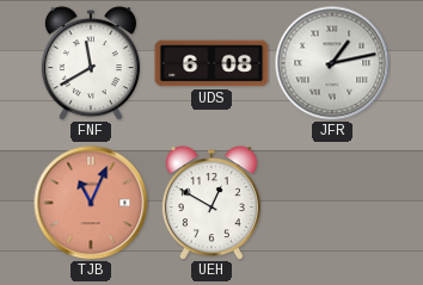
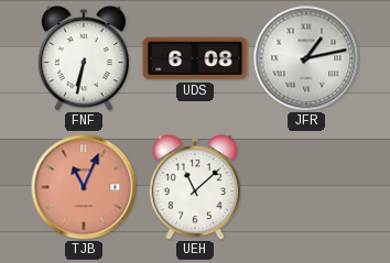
FNF: 11:40 -> 6:32 (84, 58)
UEH: 12:50 -> 11:08 (195, 187)
